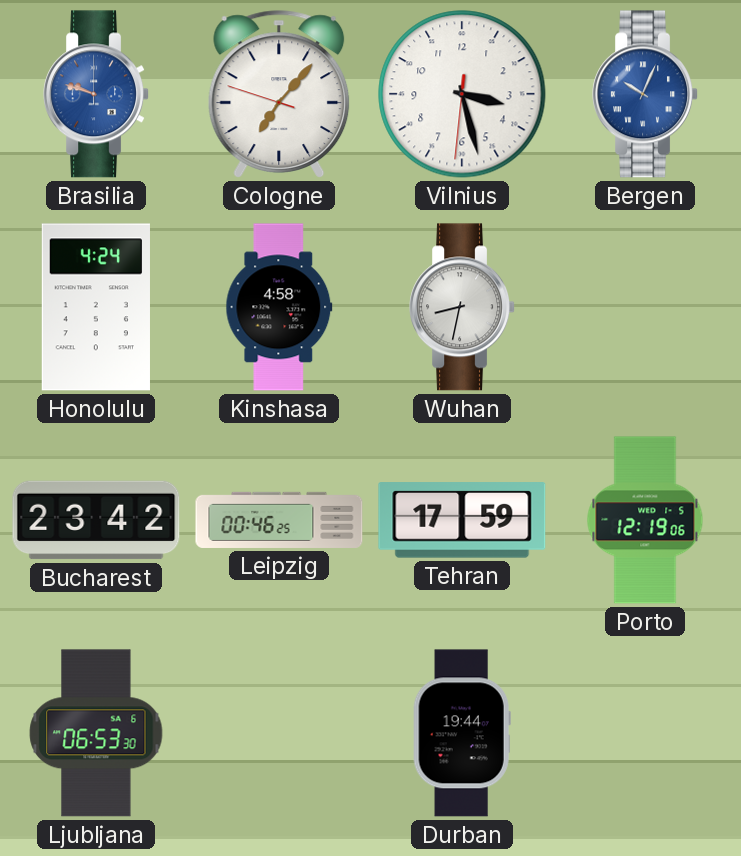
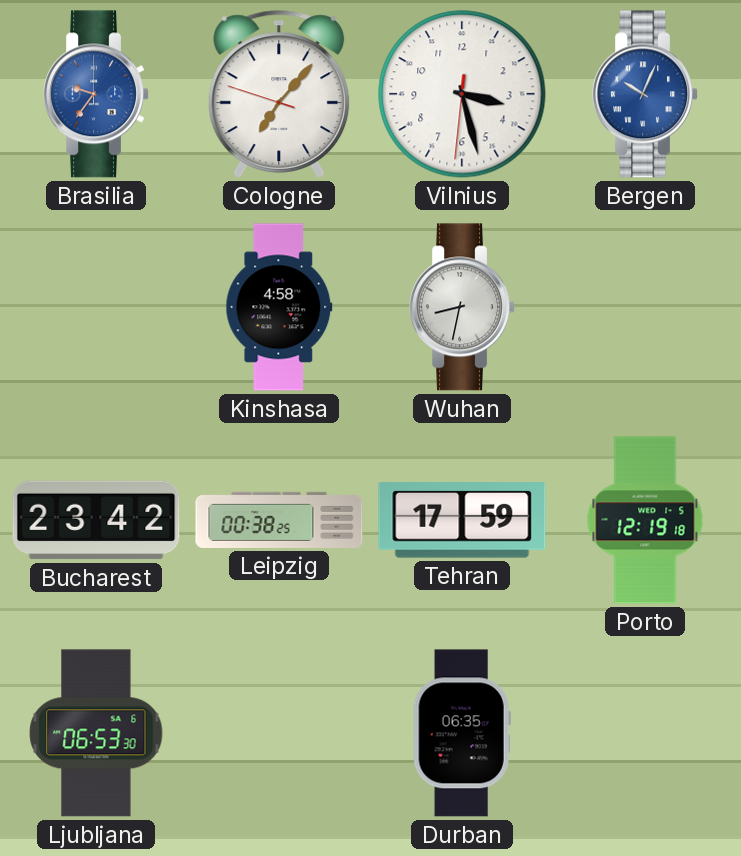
Brasilia: 9:48 -> 9:36 (97, 94)
Honolulu: 4:24 -> none (96, 307)
Leipzig: 00:46 -> 00:38 (279, 520)
Porto: 12:19:06 -> 12:19:18 (645, 520)
Durban: 19:44 -> 06:35 (462, 733)
